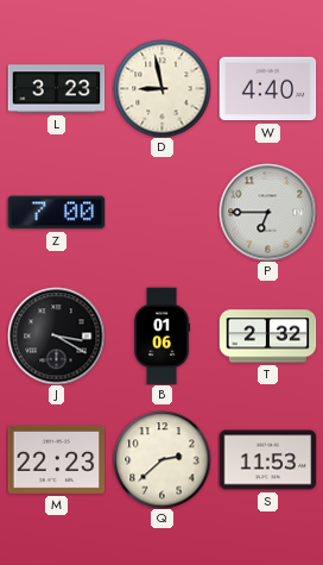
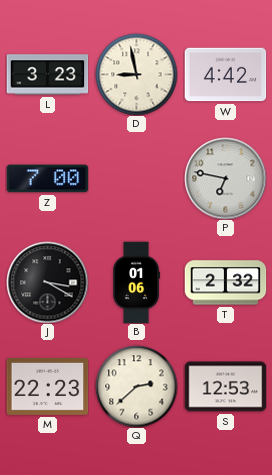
W: 4:40 -> 4:42 (225, 75)
P: 6:45 -> 6:47 (225, 178)
S: 11:53 -> 12:53 (225, 387)
